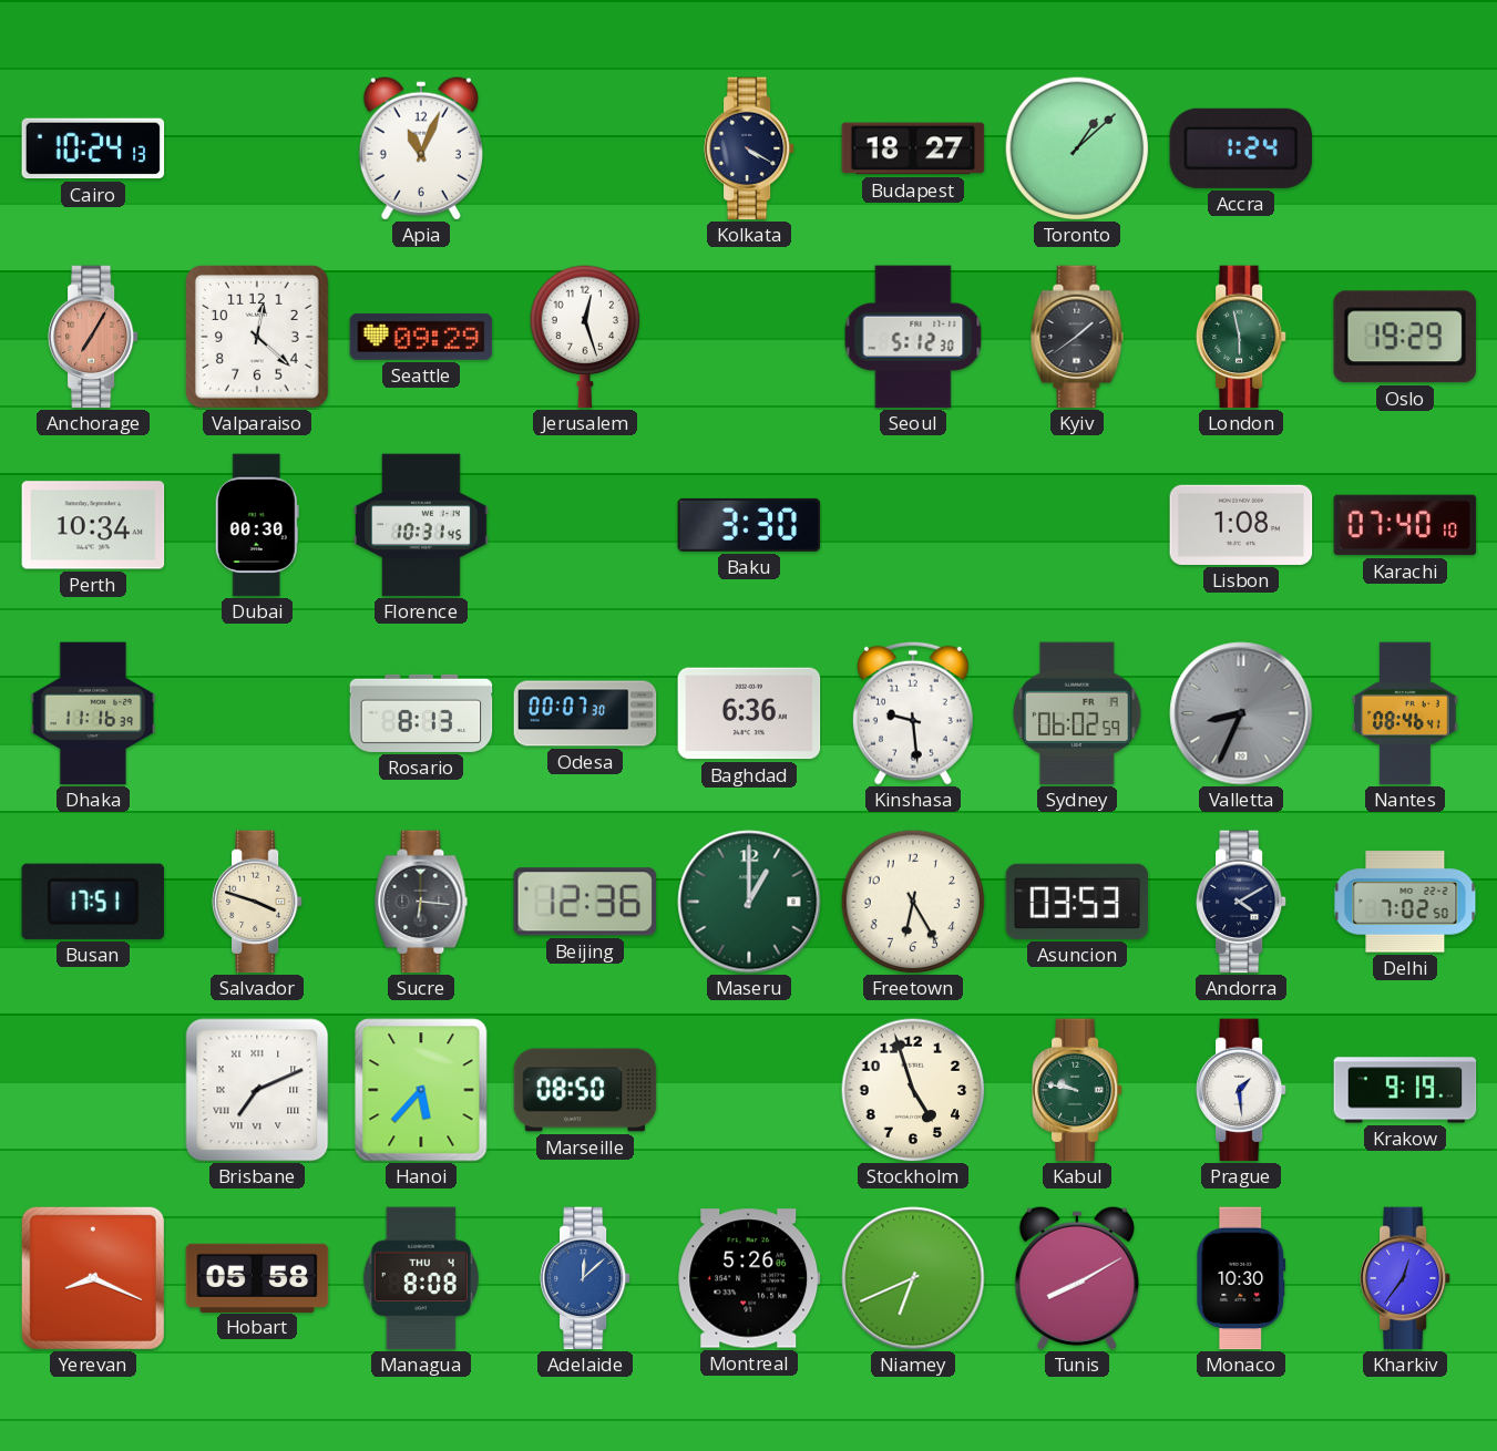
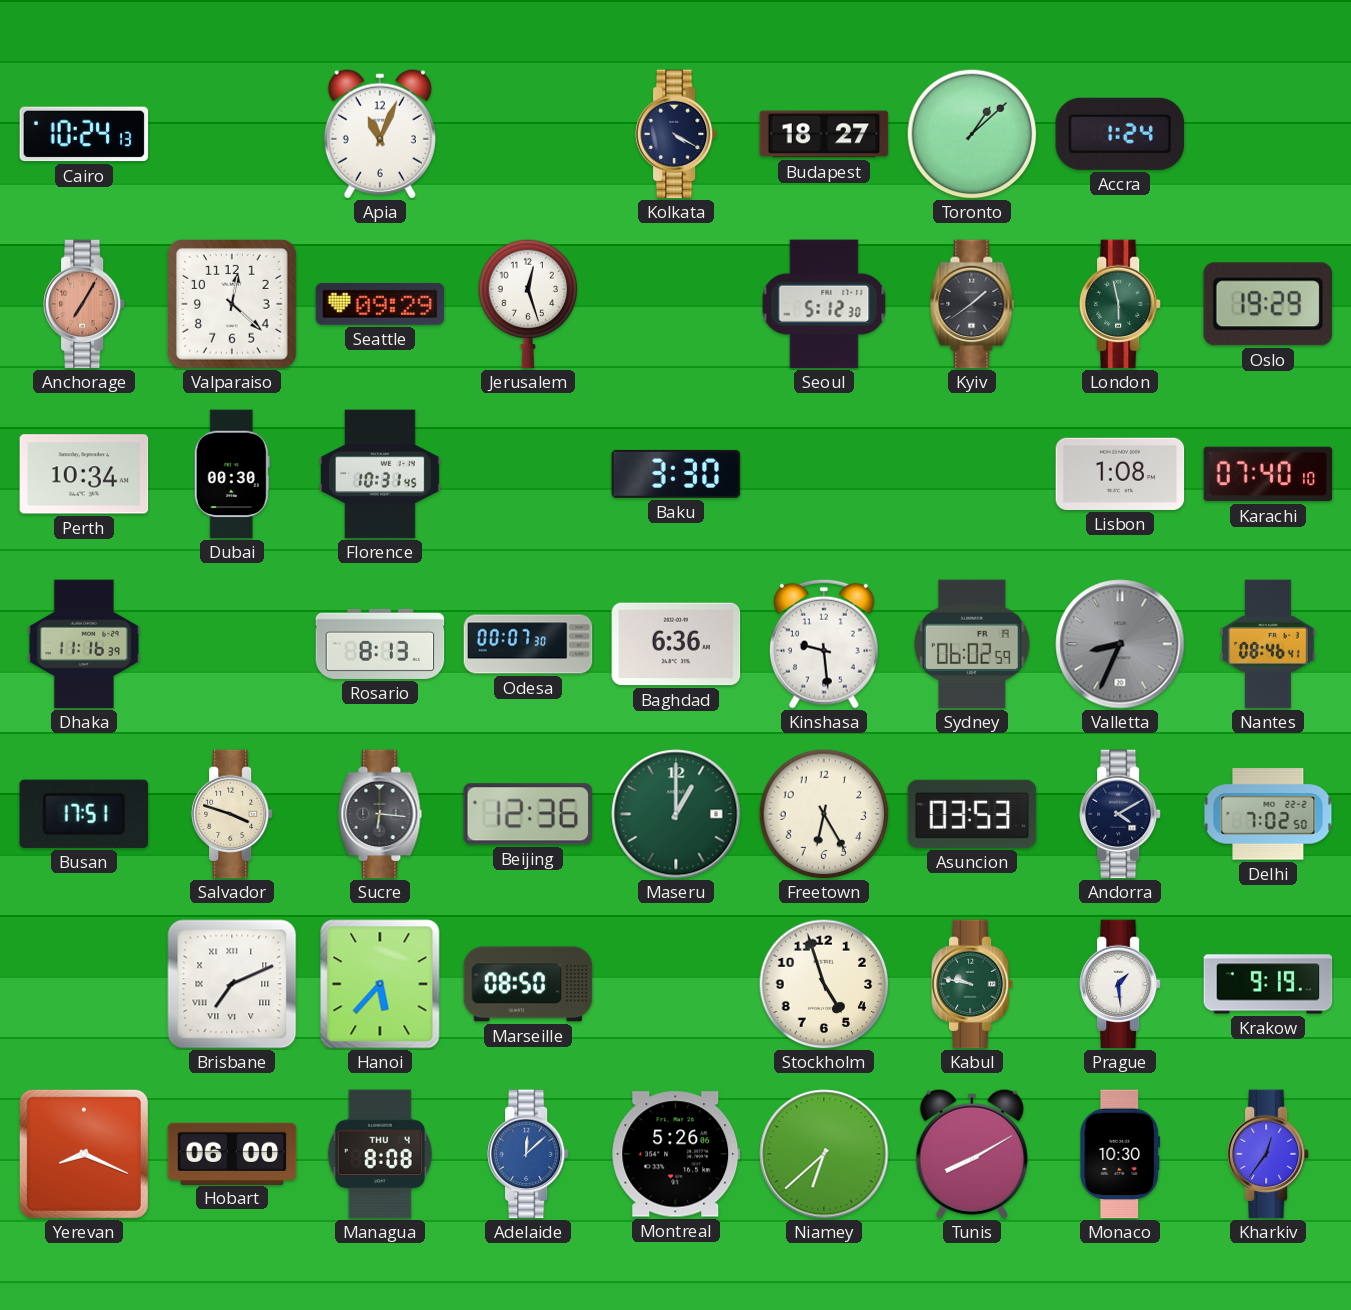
Hobart: 05:58 -> 06:00 (232, 1153)
Niamey: 6:41 -> 6:38 (824, 1154)
